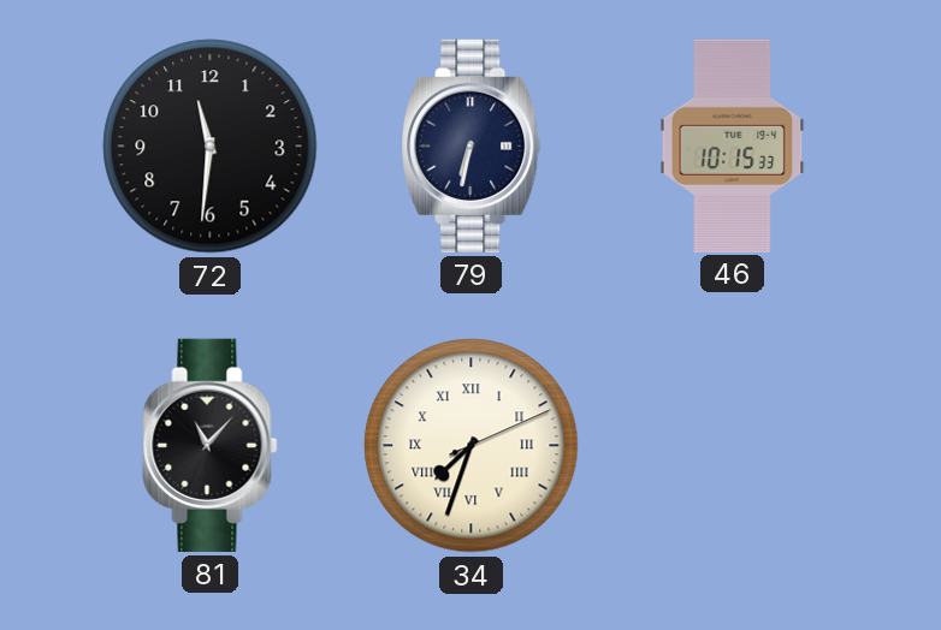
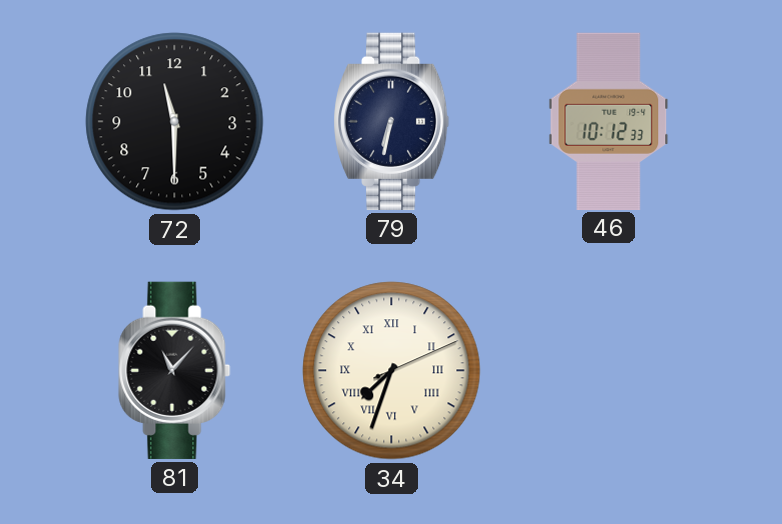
72: 11:31 -> 11:30 (175, 122)
46: 10:15 -> 10:12 (609, 121)
